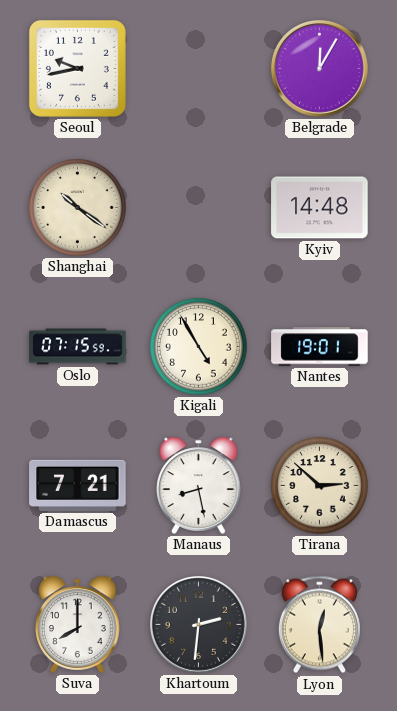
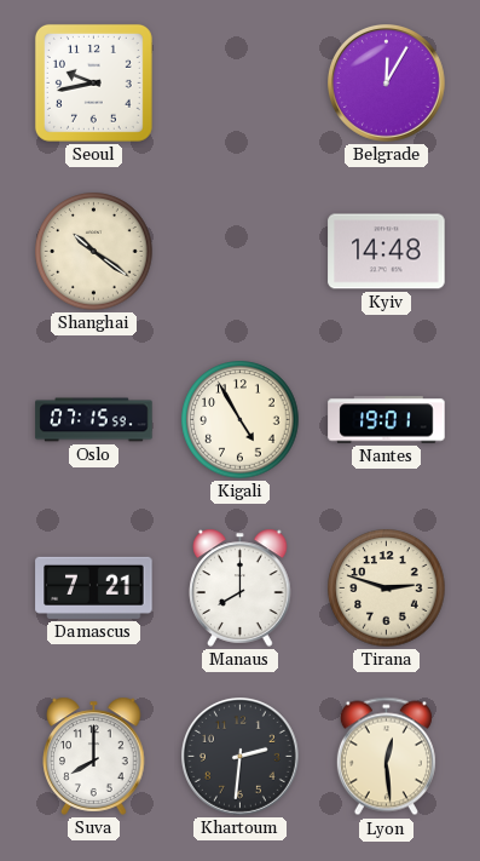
Manaus: 8:28 -> 8:00 (241, 587)
Tirana: 2:52 -> 2:48 (387, 589)
